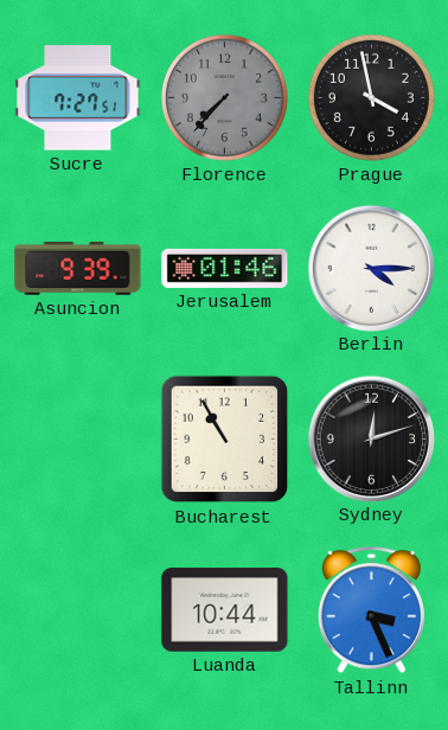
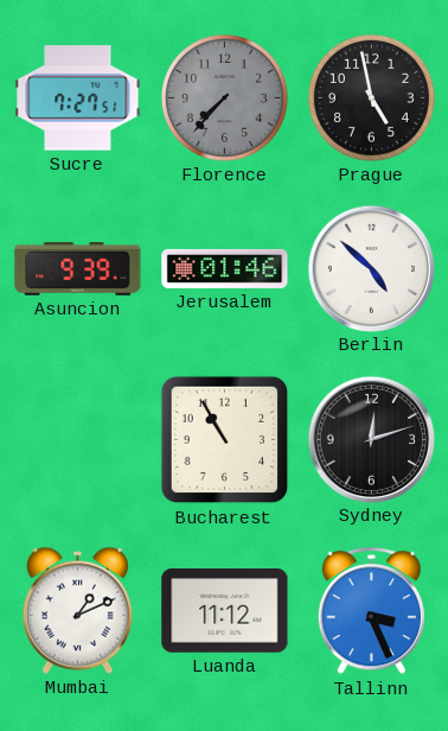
Prague: 3:58 -> 4:58 (371, 97)
Berlin: 4:15 -> 4:52 (371, 268)
Mumbai: none -> 1:11 (77, 610)
Luanda: 10:44 -> 11:12 (225, 611)
